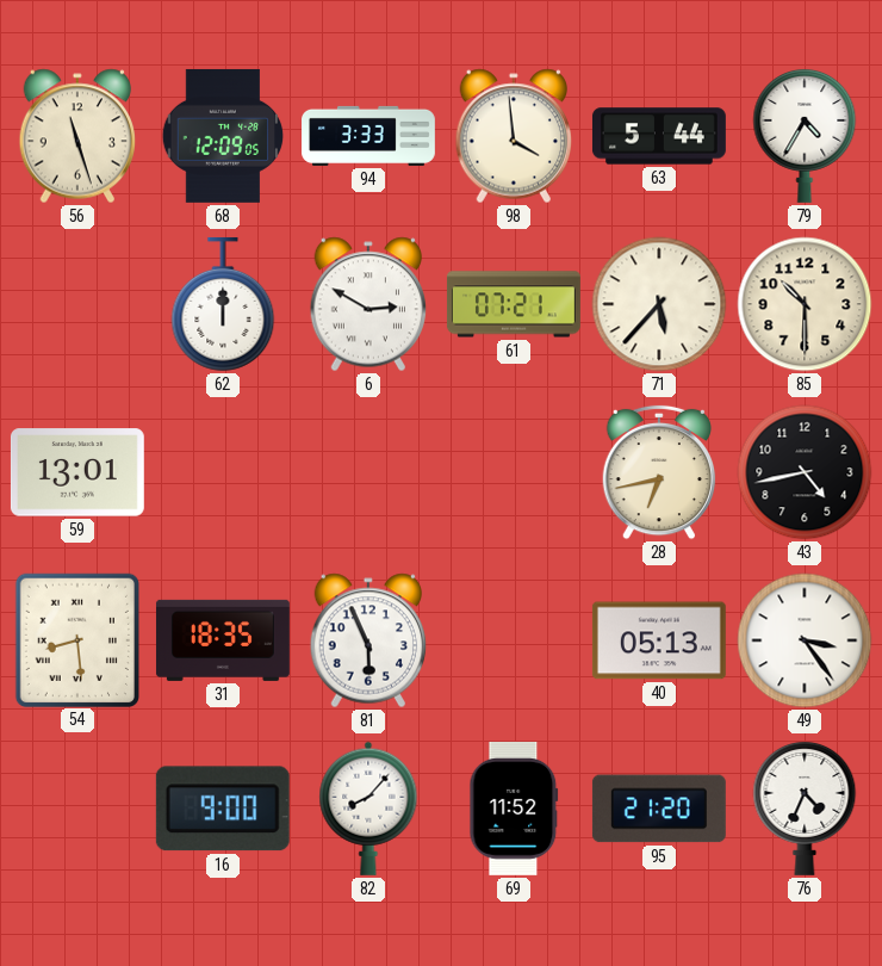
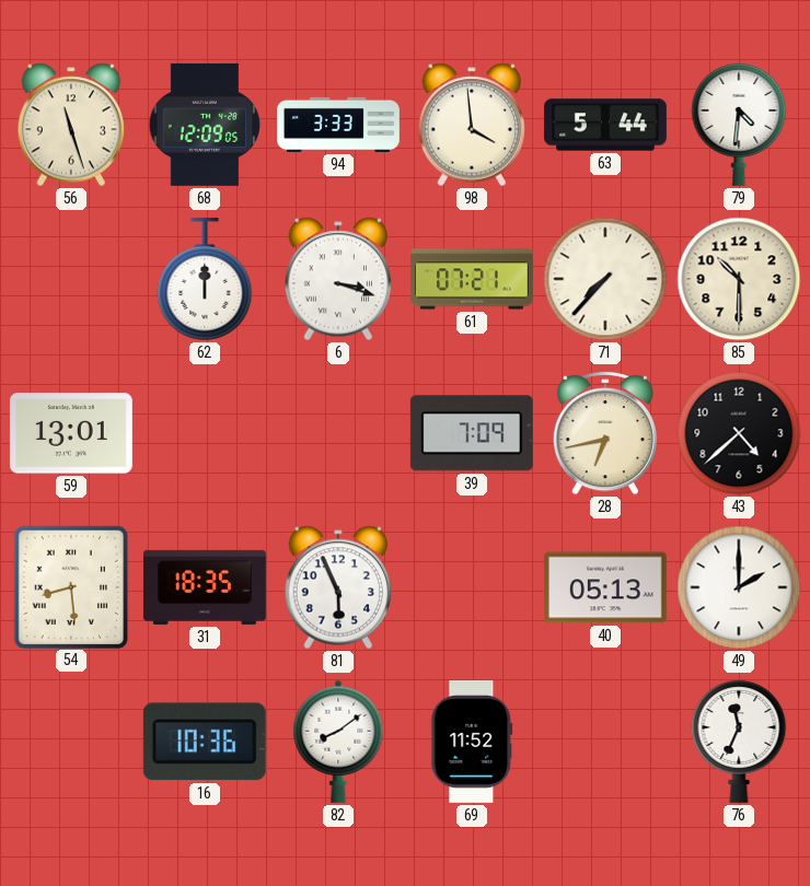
79: 4:35 -> 4:31 (739, 125)
6: 2:50 -> 3:18 (338, 279)
71: 5:37 -> 7:37 (605, 279)
39: none -> 7:09 (472, 433)
43: 4:43 -> 4:38 (739, 433)
49: 3:24 -> 2:00 (739, 587)
16: 9:00 -> 10:36 (205, 742)
82: 8:07 -> 8:09 (338, 742)
95: 21:20 -> none (659, 809)
76: 4:34 -> 11:34 (739, 742)
